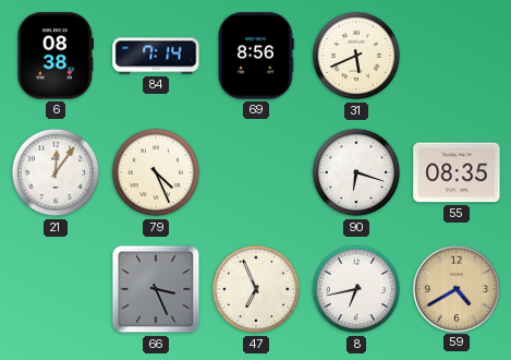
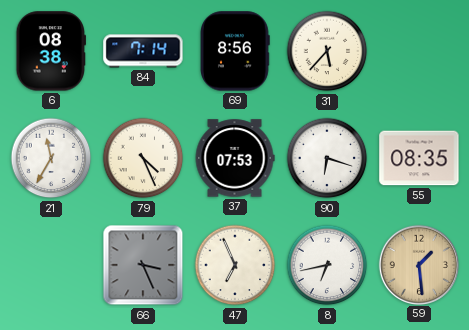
31: 5:41 -> 5:37 (327, 51)
21: 12:06 -> 11:35 (51, 158)
37: none -> 07:53 (235, 158)
59: 4:40 -> 1:29 (418, 264)
